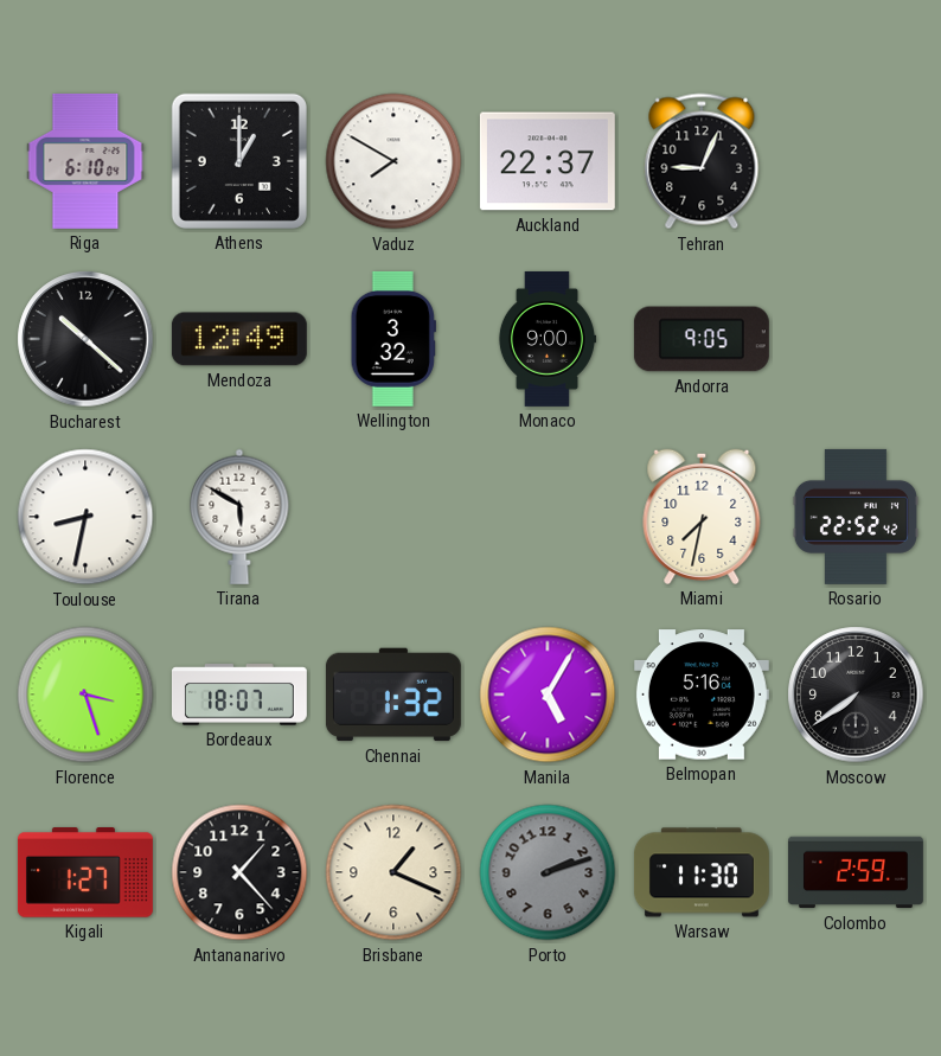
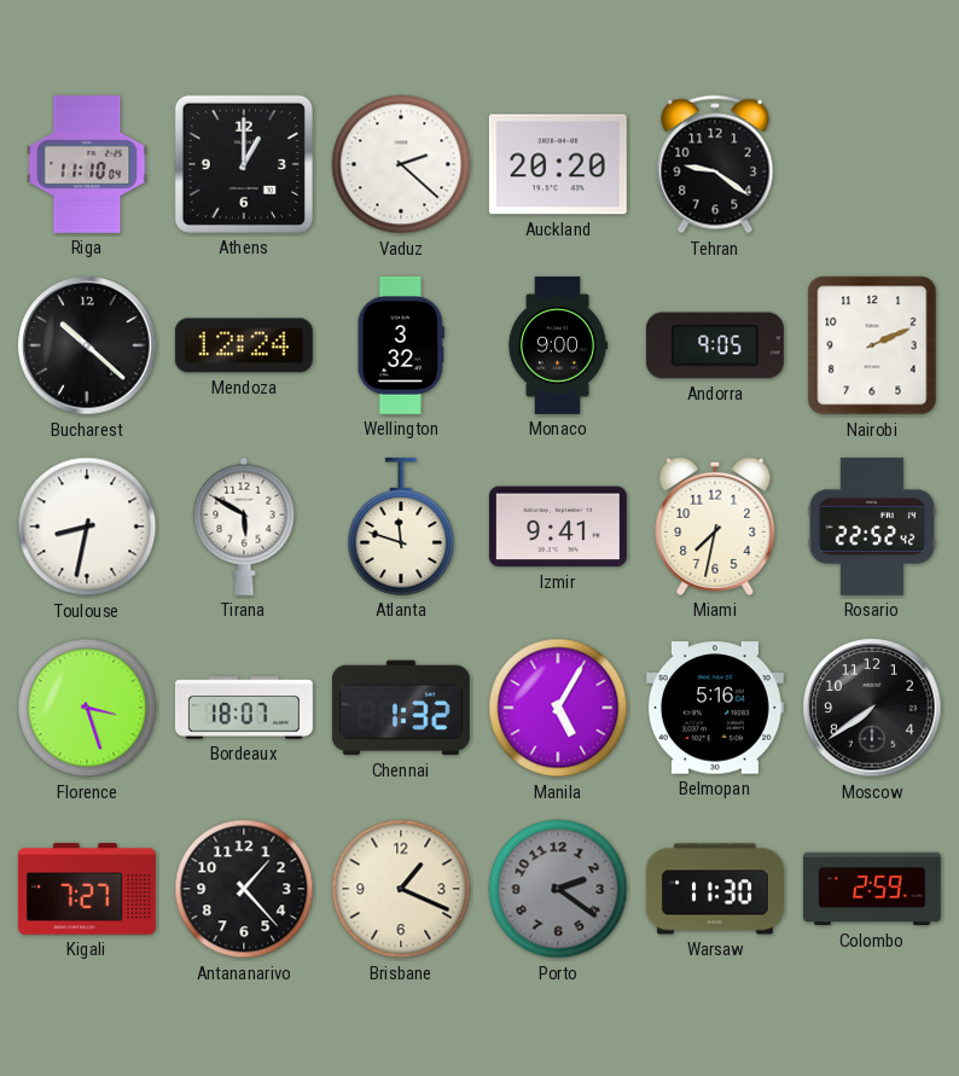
Riga: 6:10 -> 11:10 (87, 164)
Vaduz: 7:50 -> 2:22 (401, 164)
Auckland: 22:37 -> 20:20 (558, 164)
Tehran: 9:04 -> 9:21 (715, 164)
Mendoza: 12:49 -> 12:24 (244, 345)
Nairobi: none -> 2:11 (872, 345)
Atlanta: none -> 11:48 (401, 527)
Izmir: none -> 9:41 (558, 527)
Kigali: 1:27 -> 7:27 (87, 889)
Porto: 2:12 -> 2:21 (558, 889)
